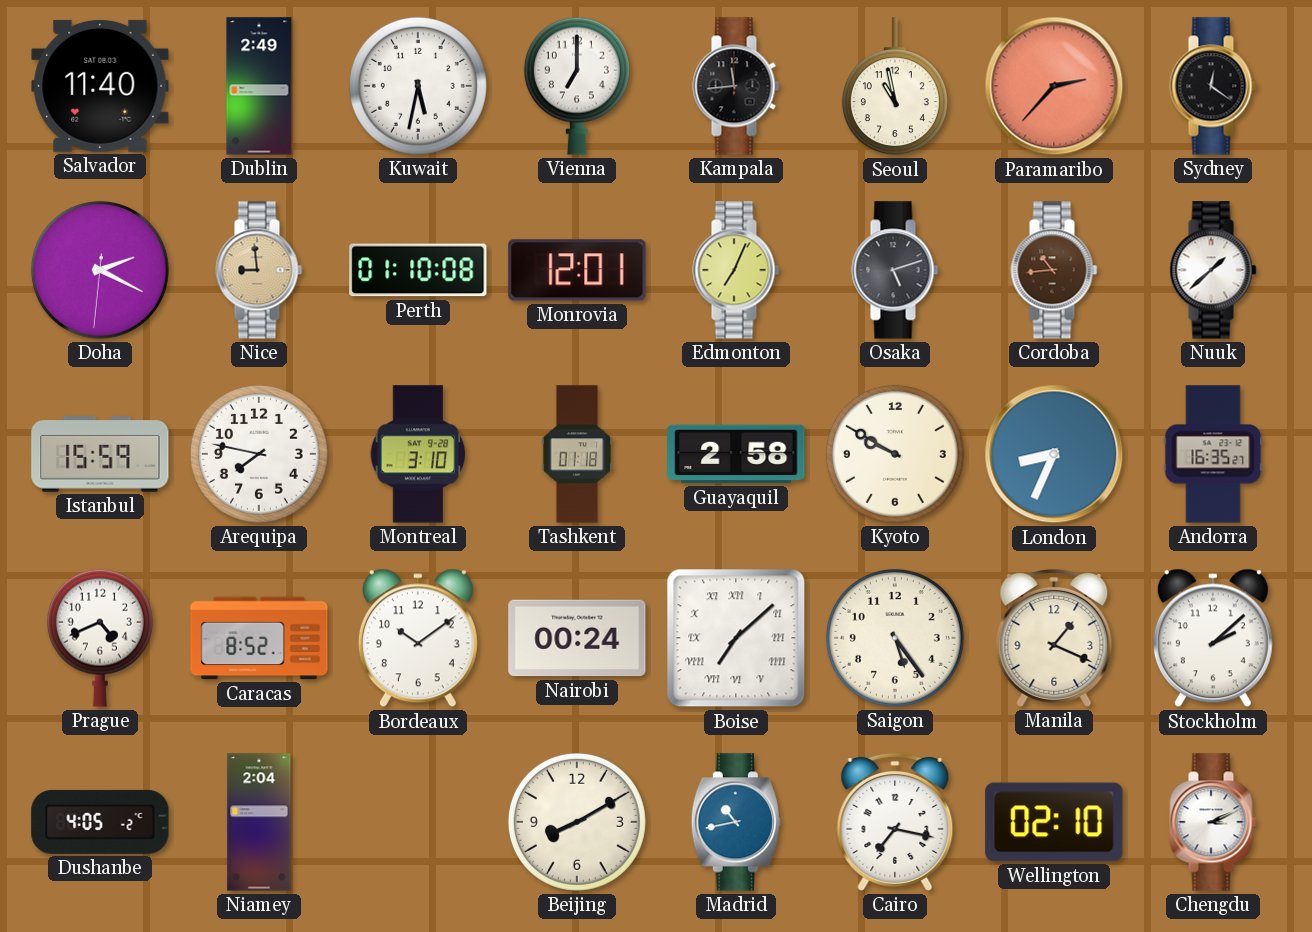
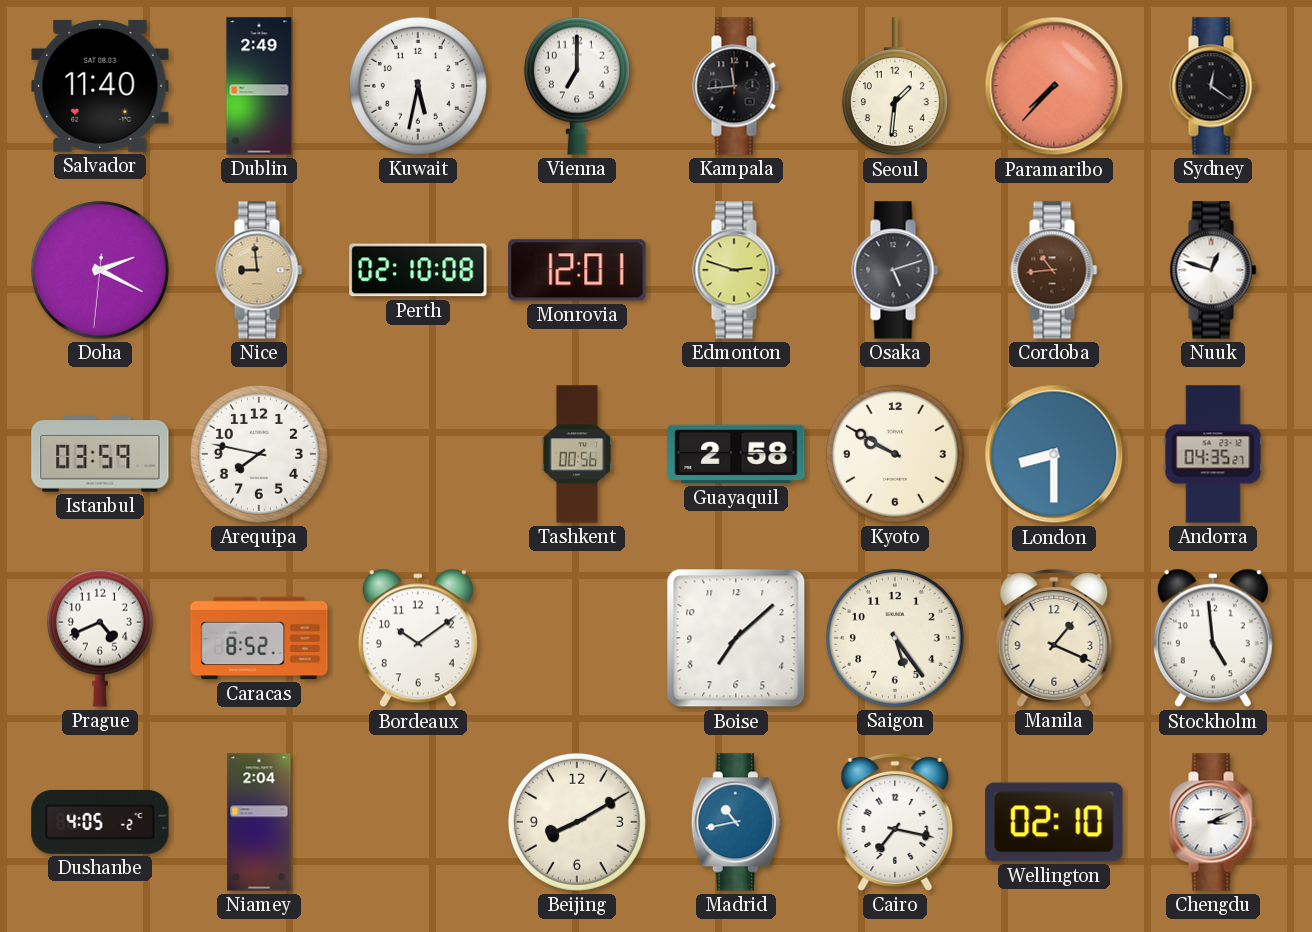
Seoul: 10:58 -> 1:31 (895, 87)
Paramaribo: 2:37 -> 7:37 (1054, 86)
Perth: 01:10 -> 02:10 (418, 270)
Edmonton: 7:04 -> 2:48 (736, 270)
Nuuk: 1:38 -> 12:48 (1213, 270)
Istanbul: 15:59 -> 03:59 (100, 455)
Montreal: 3:10 -> none (418, 454)
Tashkent: 01:18 -> 00:56 (577, 454)
London: 8:34 -> 8:30 (1054, 454)
Andorra: 16:35 -> 04:35 (1213, 454)
Nairobi: 00:24 -> none (577, 638)
Boise numerals: Roman -> Arabic (736, 638)
Stockholm: 2:08 -> 4:59 (1213, 638)
